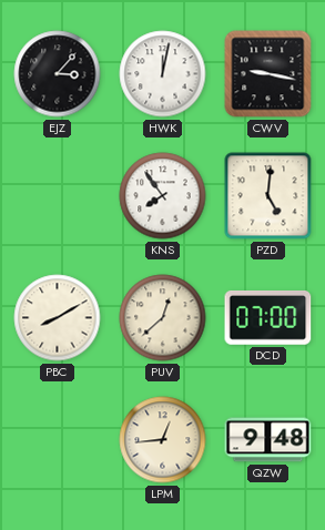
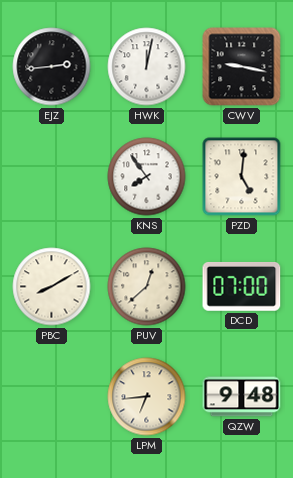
EJZ: 3:07 -> 2:44 (52, 67)
LPM: 12:44 -> 6:44 (147, 397)
